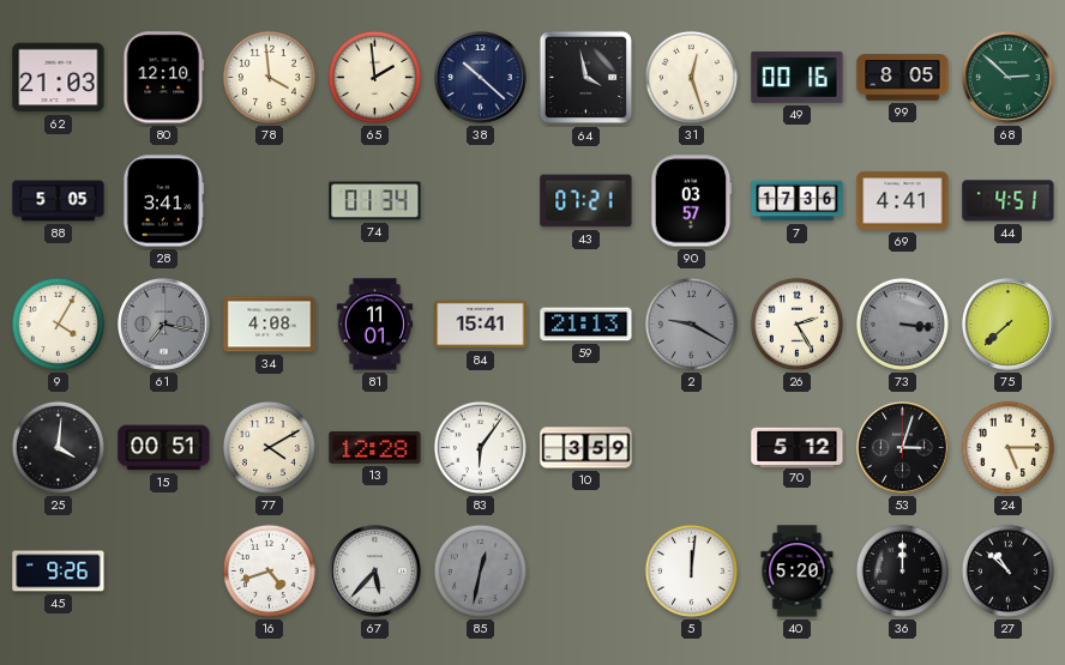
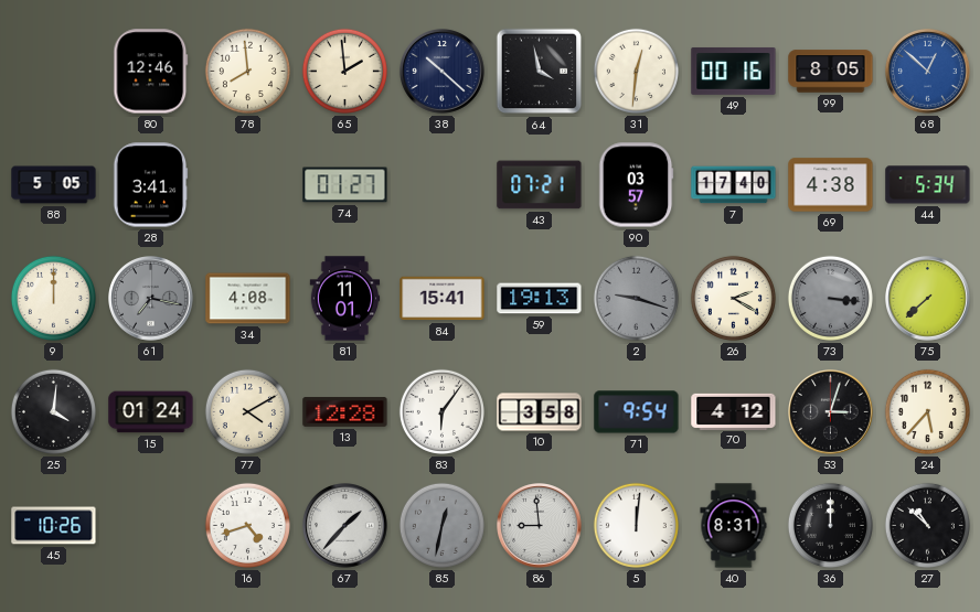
62: 21:03 -> none (59, 78)
80: 12:10 -> 12:46 (151, 72)
78: 3:59 -> 7:59 (247, 71)
31: 12:27 -> 12:31 (636, 71)
68: 2:52 -> 12:52 (928, 72)
68 dial: green -> blue (928, 72)
74: 01:34 -> 01:27 (345, 185)
7: 17:36 -> 17:40 (734, 185)
69: 4:41 -> 4:38 (831, 185)
44: 4:51 -> 5:34 (928, 185)
9: 4:05 -> 12:00 (53, 298)
59: 21:13 -> 19:13 (540, 299)
2: 9:20 -> 9:18 (636, 298)
26: 2:25 -> 2:20 (733, 298)
15: 00:51 -> 01:24 (151, 412)
10: 3:59 -> 3:58 (540, 412)
71: none -> 9:54 (637, 412)
70: 5:12 -> 4:12 (734, 411)
24: 5:15 -> 5:37 (927, 411)
45: 9:26 -> 10:26 (54, 526)
67: 5:37 -> 1:37 (345, 526)
86: none -> 8:59 (540, 526)
40: 5:20 -> 8:31 (734, 526)
